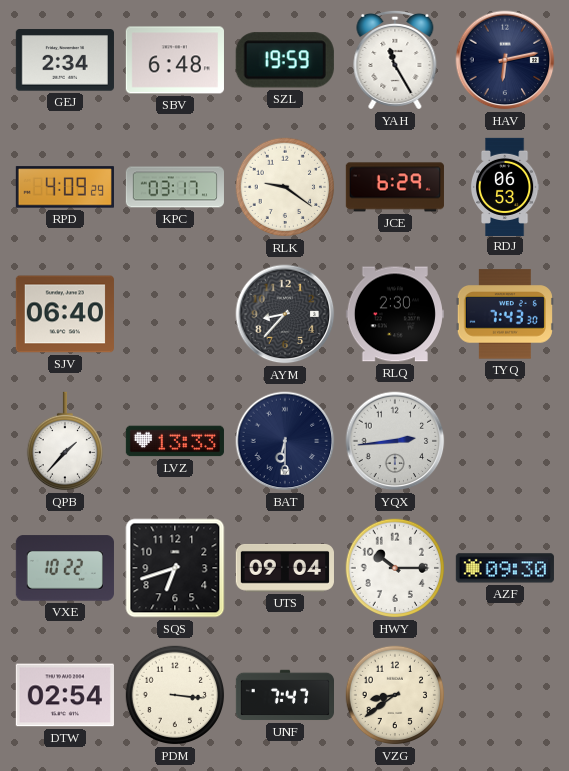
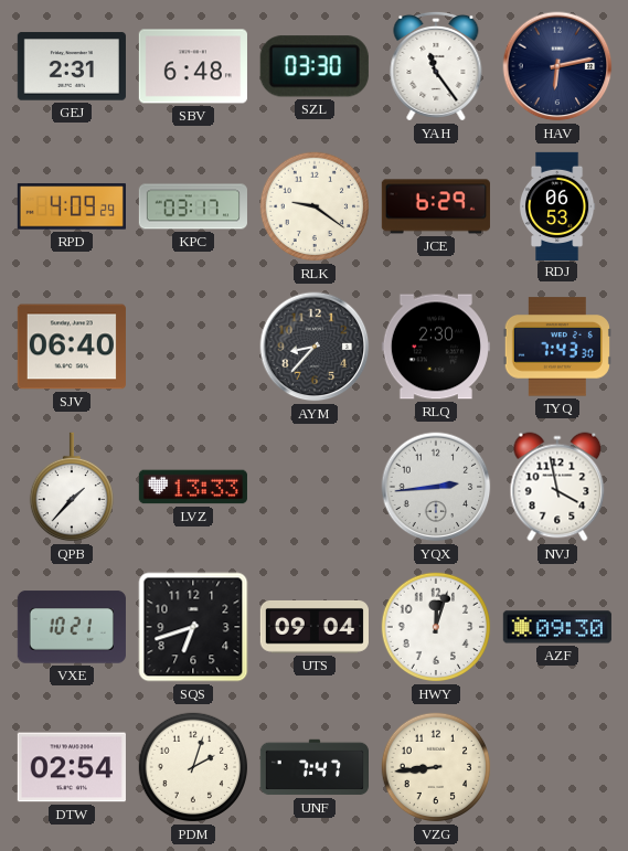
GEJ: 2:34 -> 2:31 (72, 66)
SZL: 19:59 -> 03:30 (315, 66)
YAH: 11:25 -> 11:24 (436, 66)
BAT: 6:30 -> none (285, 441)
NVJ: none -> 3:58 (557, 487)
VXE: 10:22 -> 10:21 (72, 627)
HWY: 10:15 -> 12:03 (436, 627)
PDM: 3:16 -> 2:03 (193, 767)
VZG: 8:39 -> 8:44 (436, 767)
